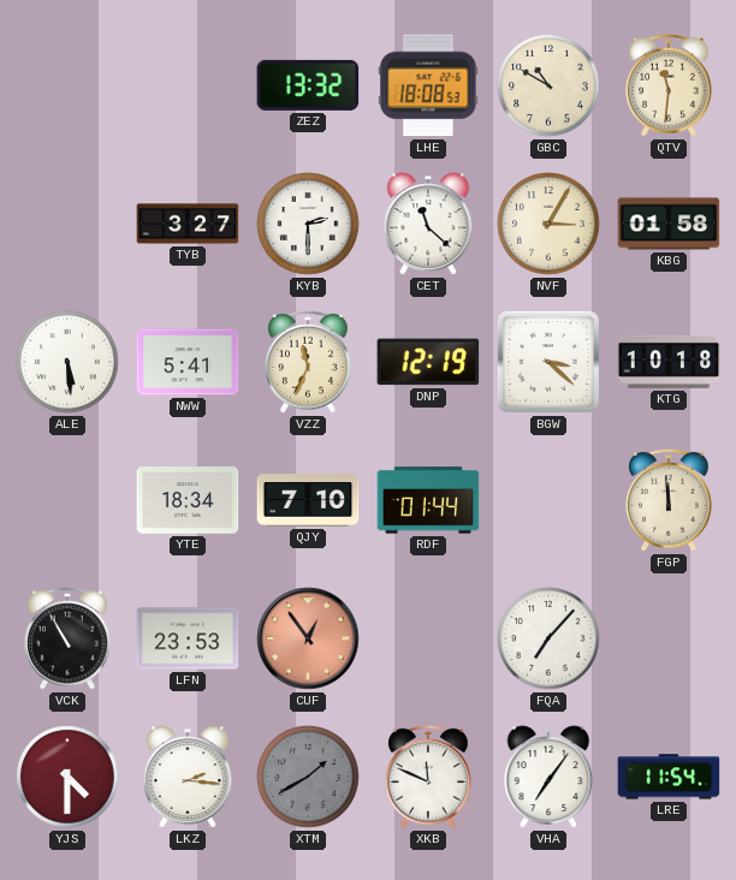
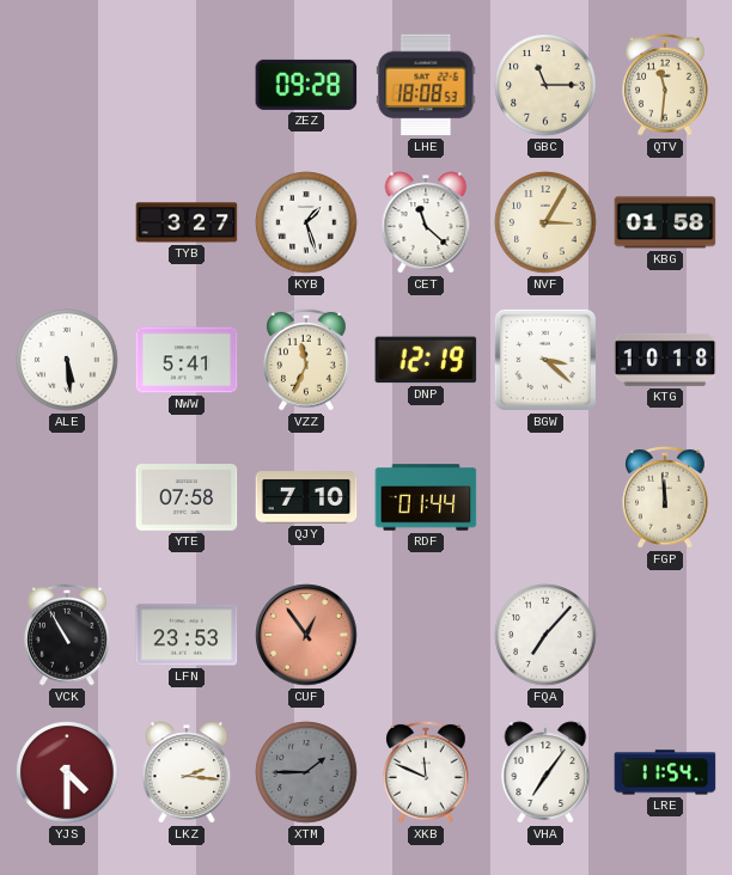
ZEZ: 13:32 -> 09:28 (306, 85)
GBC: 10:50 -> 11:15 (545, 85)
KYB: 2:30 -> 1:27 (306, 222)
YTE: 18:34 -> 07:58 (187, 498)
XTM: 1:40 -> 1:45 (306, 772)
